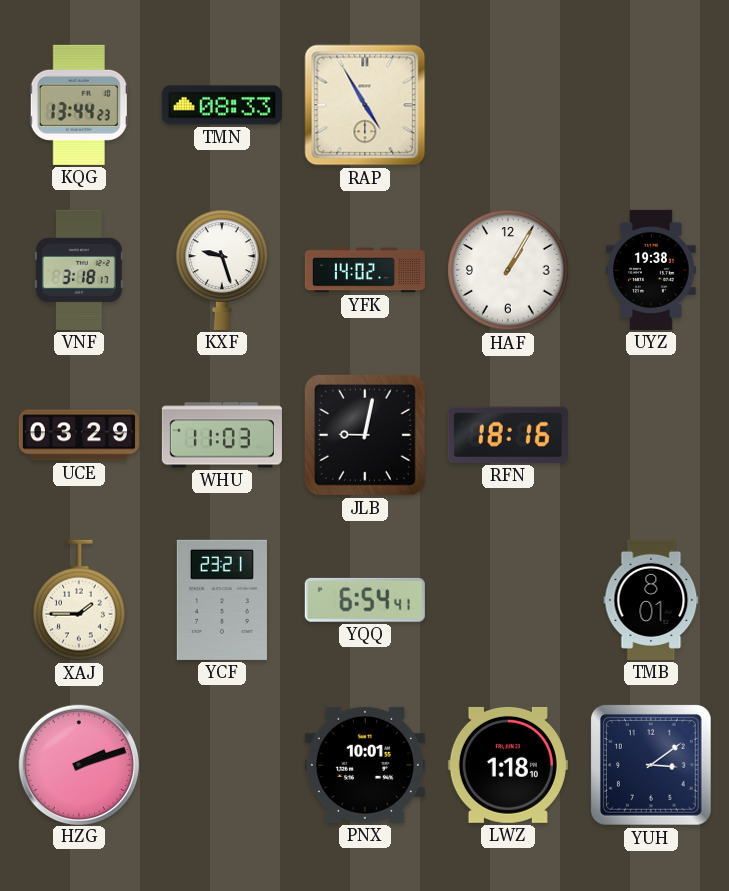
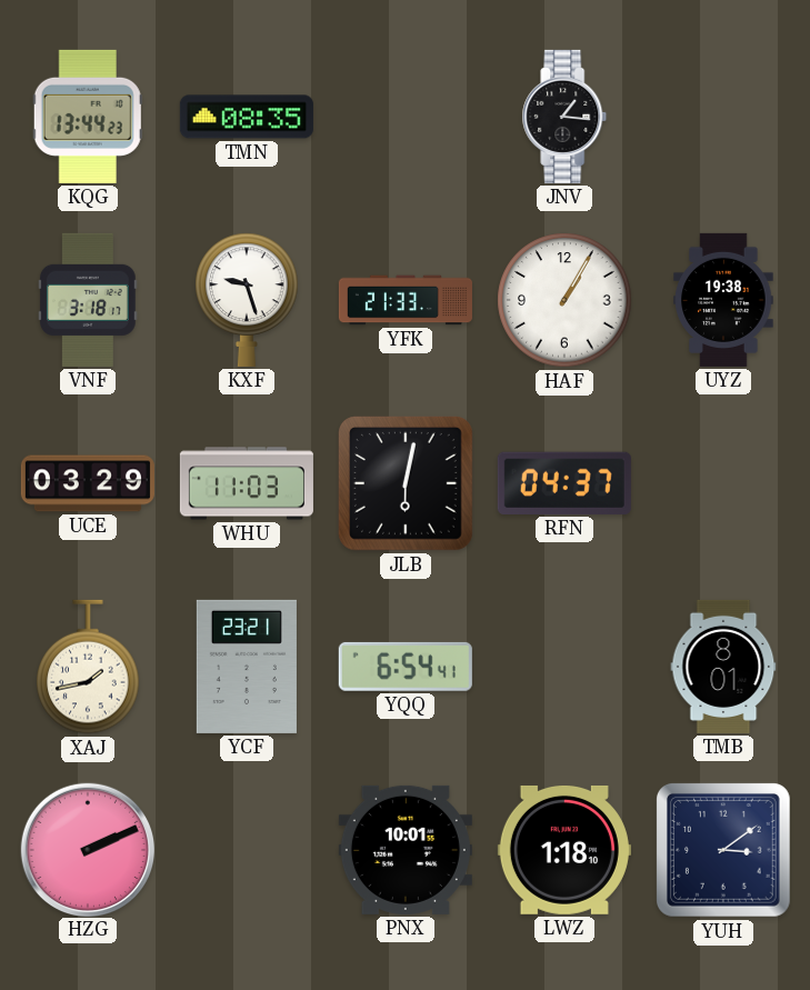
TMN: 08:33 -> 08:35 (247, 117)
RAP: 4:55 -> none (365, 105)
JNV: none -> 1:16 (564, 117)
YFK: 14:02 -> 21:33 (406, 300)
JLB: 9:02 -> 6:02 (406, 483)
RFN: 18:16 -> 04:37 (564, 483)
XAJ: 1:45 -> 1:43 (88, 667)
HZG: 2:12 -> 2:11 (87, 849)
